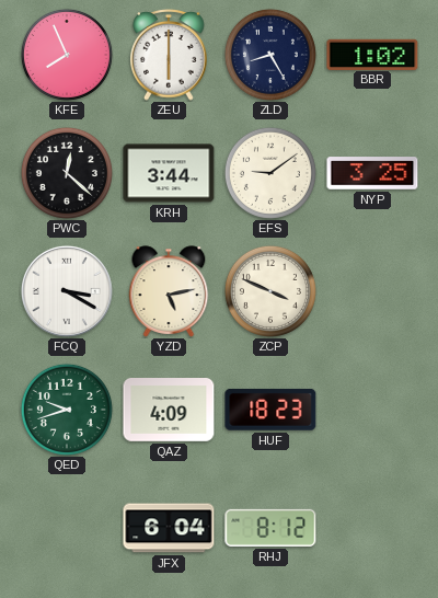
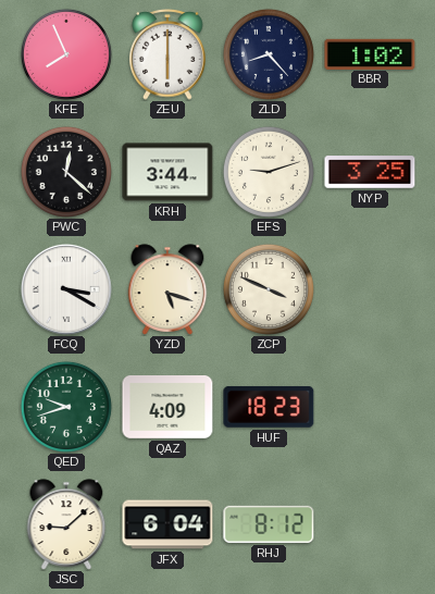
ZLD: 8:25 -> 8:23 (269, 54)
EFS: 9:09 -> 9:12 (269, 172)
YZD: 5:13 -> 5:18 (167, 289)
JSC: none -> 9:08 (66, 524)
